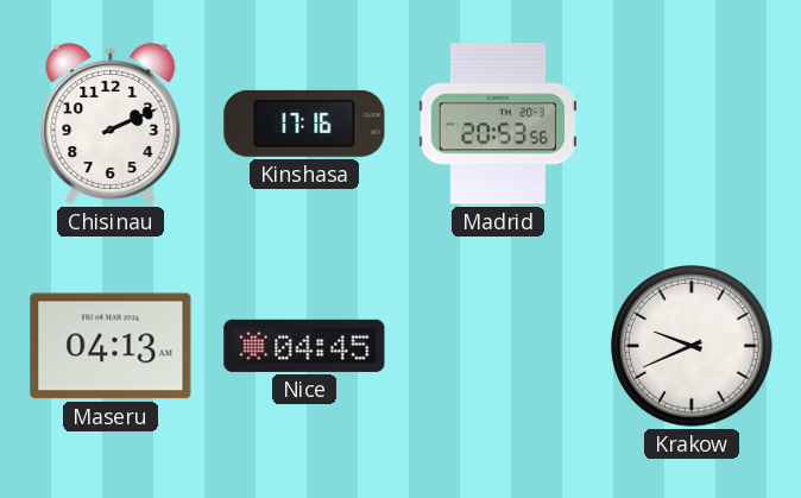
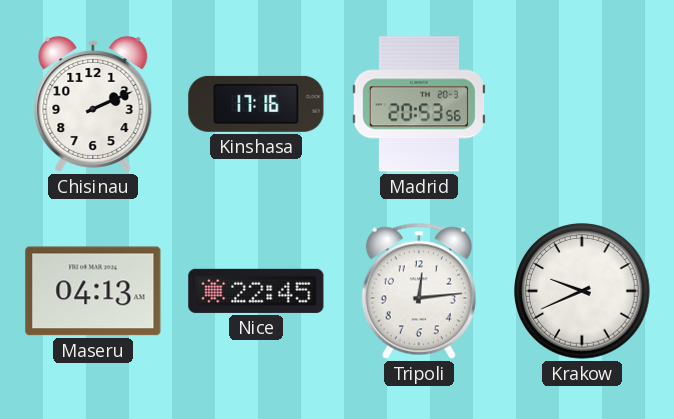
Nice: 04:45 -> 22:45 (256, 291)
Tripoli: none -> 12:14 (419, 291)
